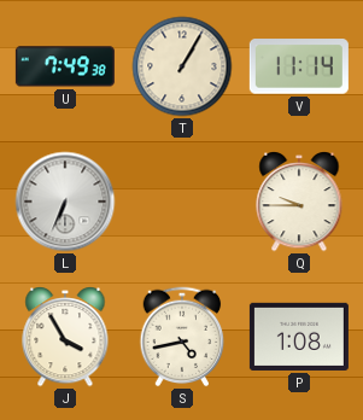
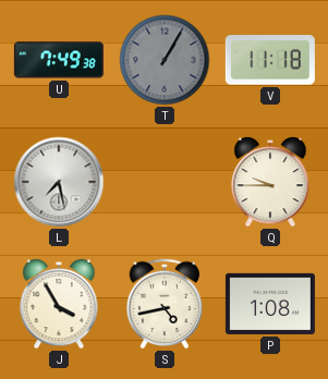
T dial: cream -> grey (165, 60)
V: 11:14 -> 11:18 (270, 60)
L: 6:34 -> 7:28 (59, 182)
